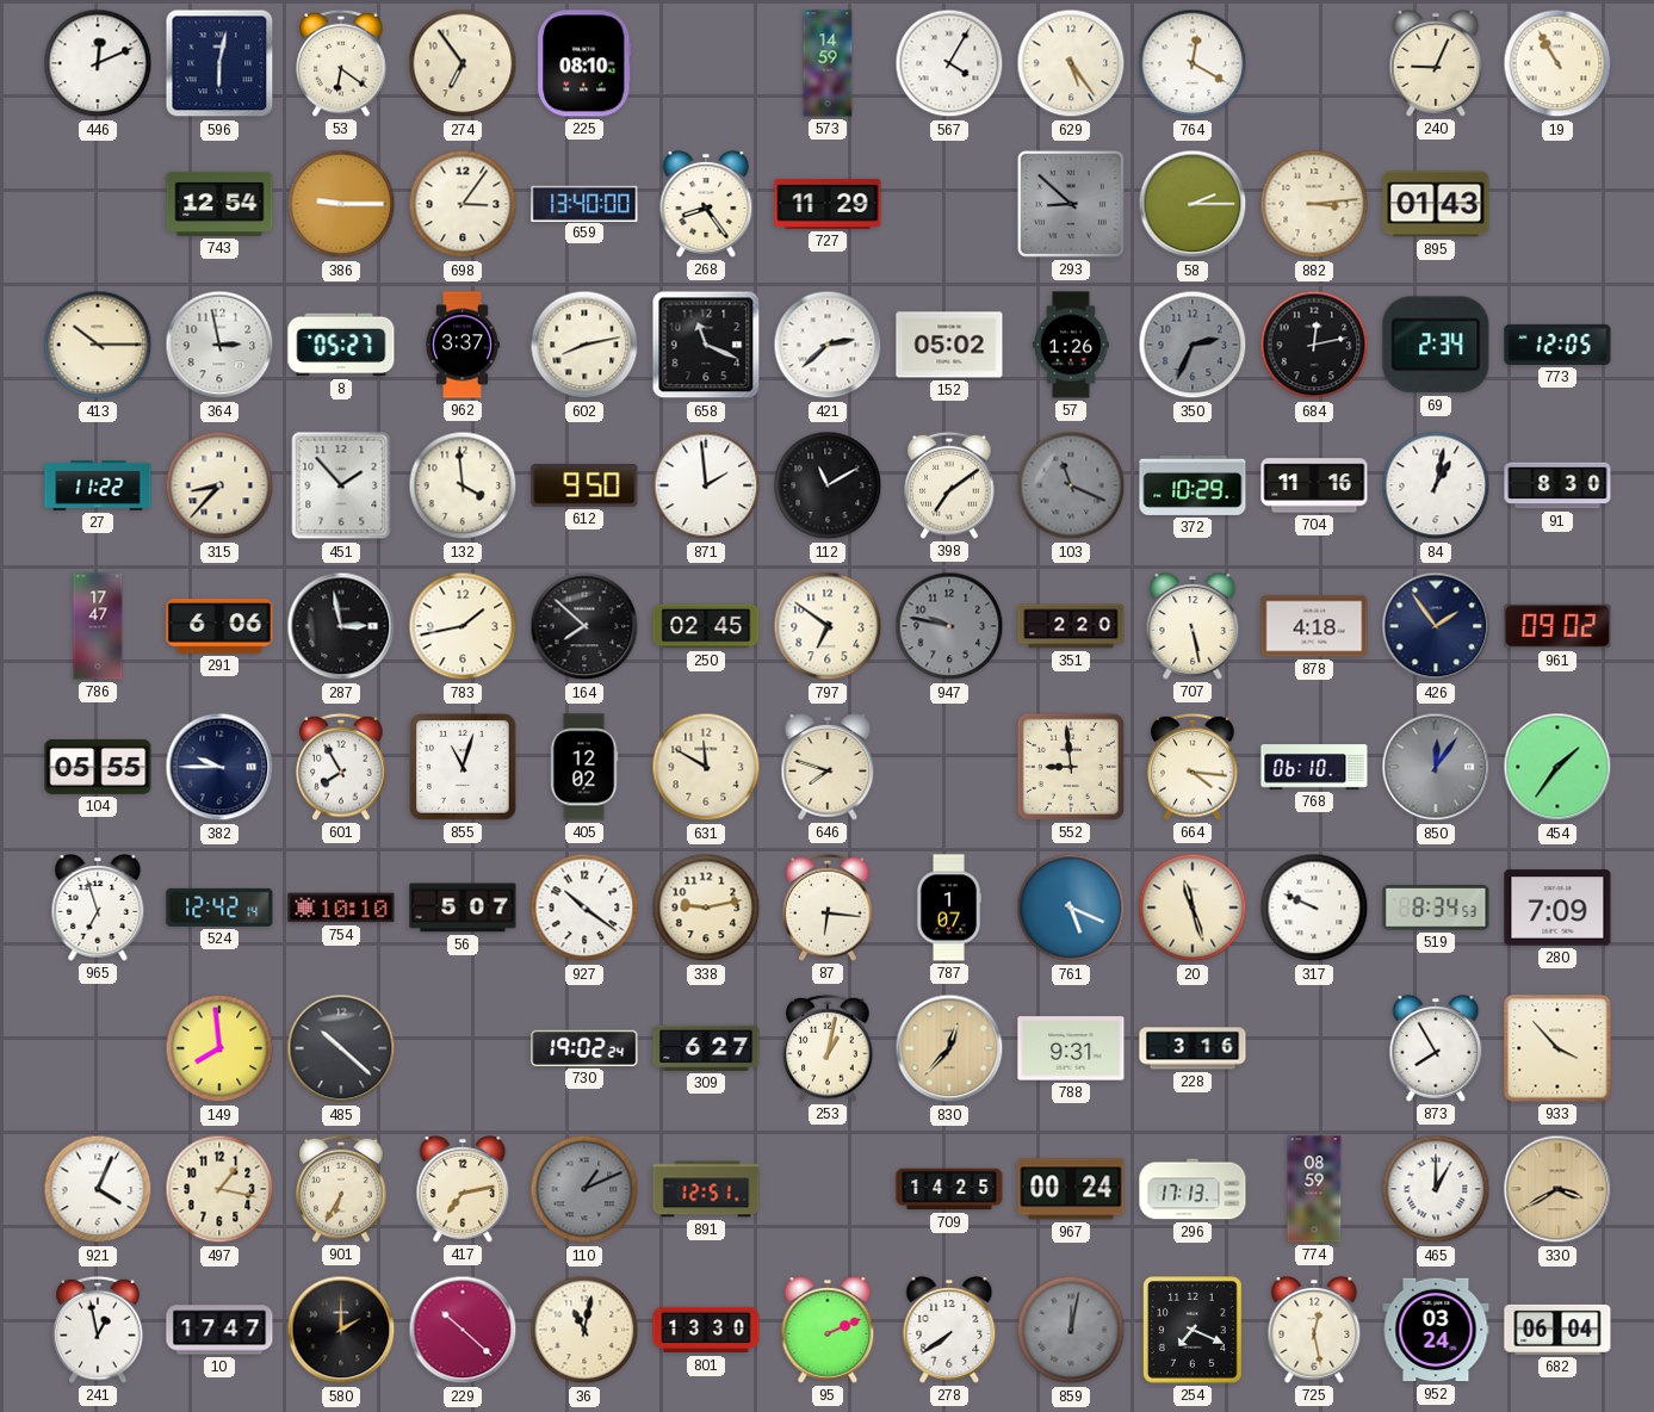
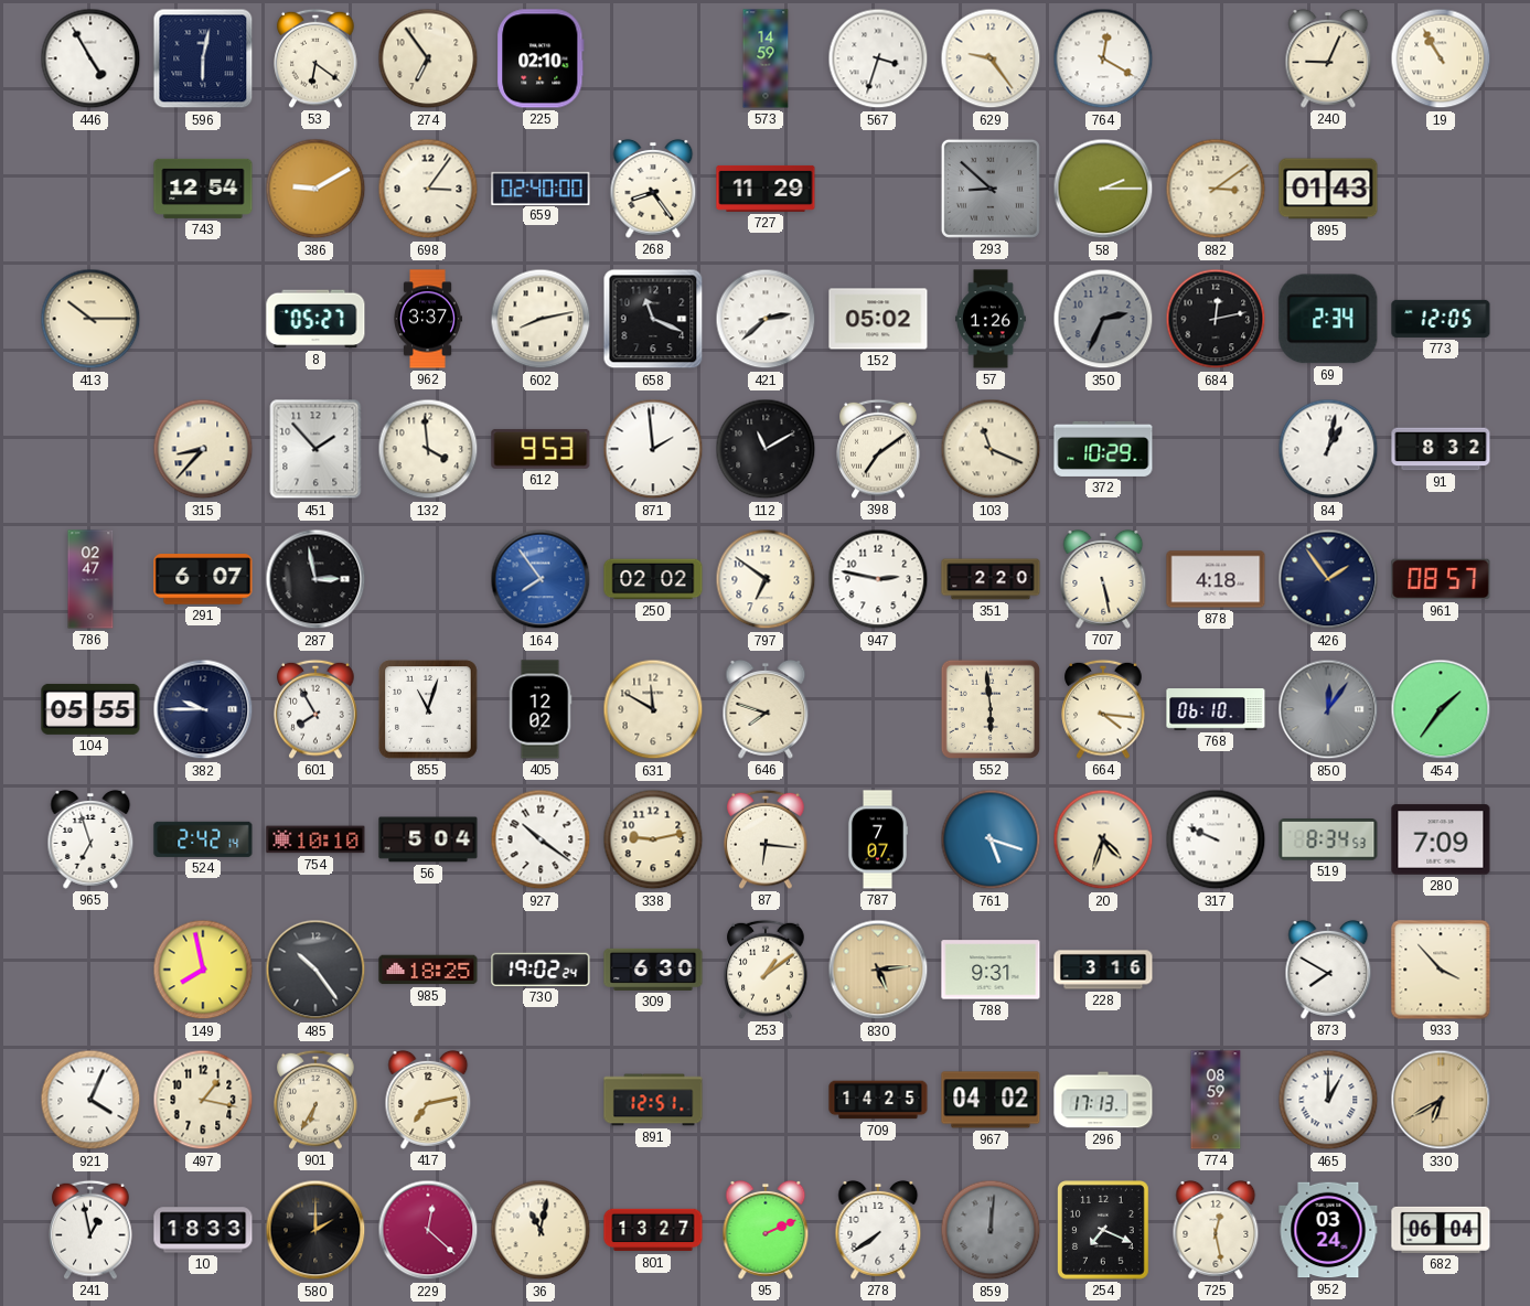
446: 12:11 -> 4:55 (90, 58)
225: 08:10 -> 02:10 (541, 58)
567: 4:05 -> 3:33 (878, 58)
629: 5:24 -> 9:24 (991, 58)
386: 9:15 -> 9:10 (315, 189)
659: 13:40 -> 02:40 (541, 188)
882: 3:14 -> 3:09 (1216, 189)
364: 2:58 -> none (219, 345)
27: 11:22 -> none (98, 485)
612: 9:50 -> 9:53 (541, 449)
103 dial: grey -> cream (991, 449)
704: 11:16 -> none (1314, 485)
91: 8:30 -> 8:32 (1441, 449)
786: 17:47 -> 02:47 (90, 579)
291: 6:06 -> 6:07 (203, 579)
783: 1:43 -> none (463, 626)
164: 7:52 -> 7:54 (541, 579)
164 dial: black -> blue (541, 579)
250: 02:45 -> 02:02 (653, 579)
947: 9:47 -> 2:47 (878, 579)
947 dial: grey -> white (878, 579)
961: 09:02 -> 08:57 (1441, 579)
552: 8:59 -> 5:59 (991, 709)
524: 12:42 -> 2:42 (203, 839)
56: 5:07 -> 5:04 (428, 839)
787: 1:07 -> 7:07 (878, 839)
761: 5:19 -> 5:18 (991, 839)
20: 11:27 -> 4:33 (1103, 839)
149: 7:59 -> 7:58 (203, 970)
485: 10:22 -> 10:24 (315, 970)
985: none -> 18:25 (428, 970)
309: 6:27 -> 6:30 (653, 970)
253: 1:02 -> 1:09 (766, 970)
830: 12:37 -> 5:14 (878, 970)
873: 7:55 -> 7:50 (1328, 970)
110: 1:11 -> none (584, 1189)
967: 00:24 -> 04:02 (991, 1100)
330: 3:40 -> 6:40 (1441, 1100)
10: 17:47 -> 18:33 (203, 1230)
229: 10:22 -> 12:22 (428, 1230)
801: 13:30 -> 13:27 (653, 1230)
859: 12:02 -> 12:01 (991, 1230)
